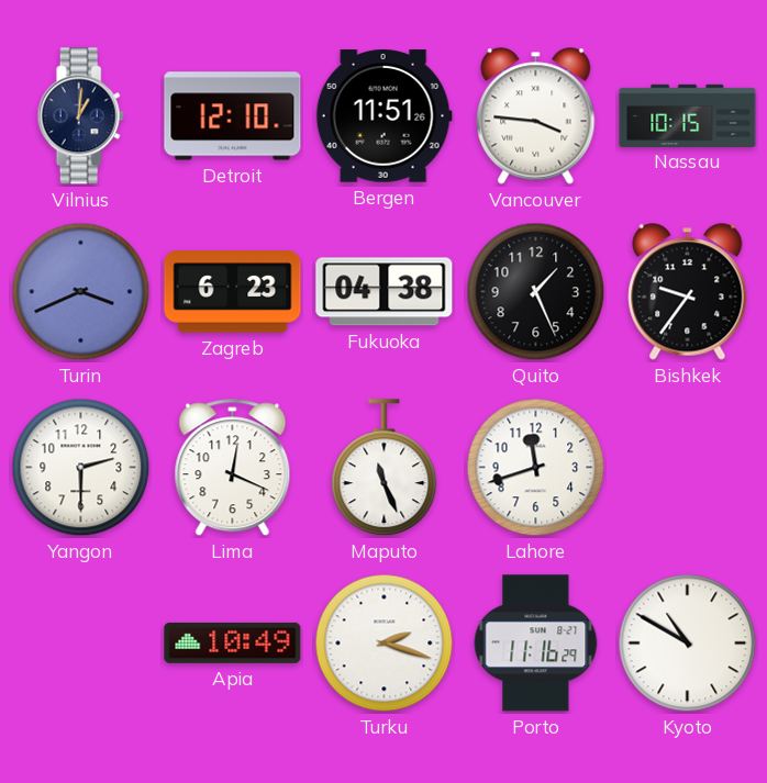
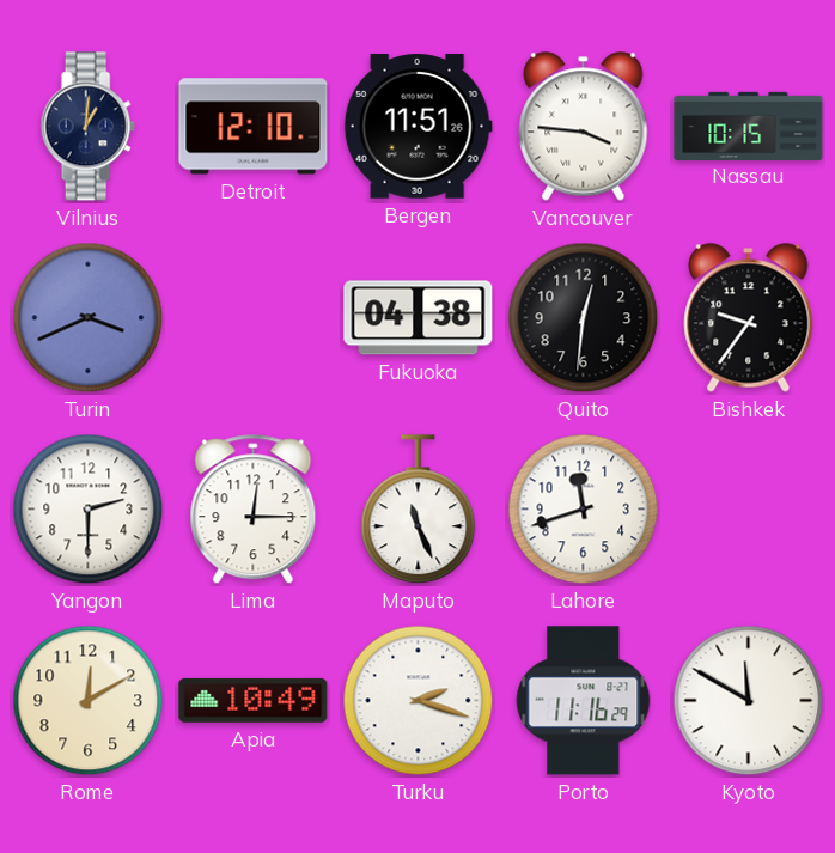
Zagreb: 6:23 -> none (233, 292)
Quito: 1:26 -> 12:31 (584, 318)
Lima: 12:19 -> 12:15 (254, 510)
Rome: none -> 12:10 (89, 701)
Kyoto: 10:50 -> 11:50 (749, 701)
